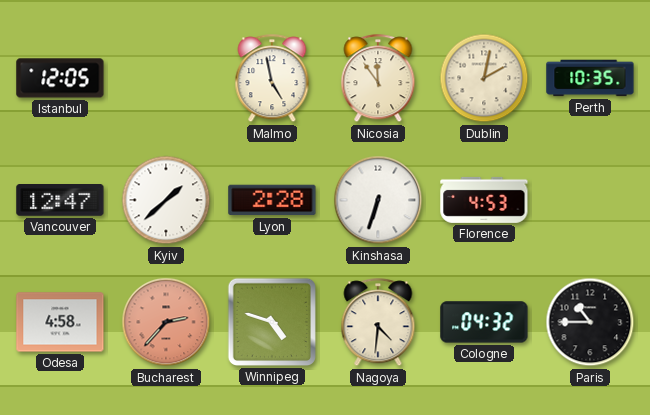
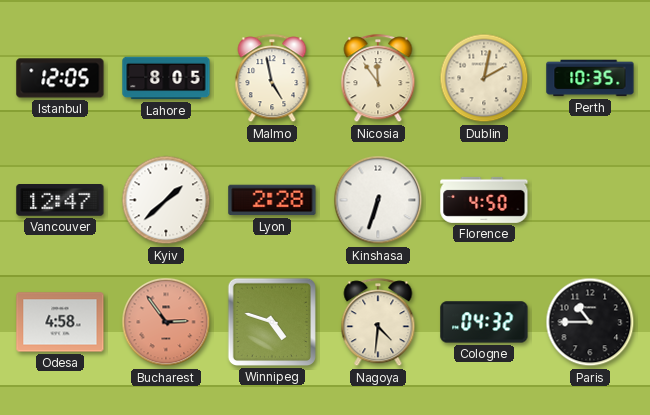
Lahore: none -> 8:05 (166, 78)
Florence: 4:53 -> 4:50 (484, 200)
Bucharest: 2:37 -> 2:54 (166, 322)
